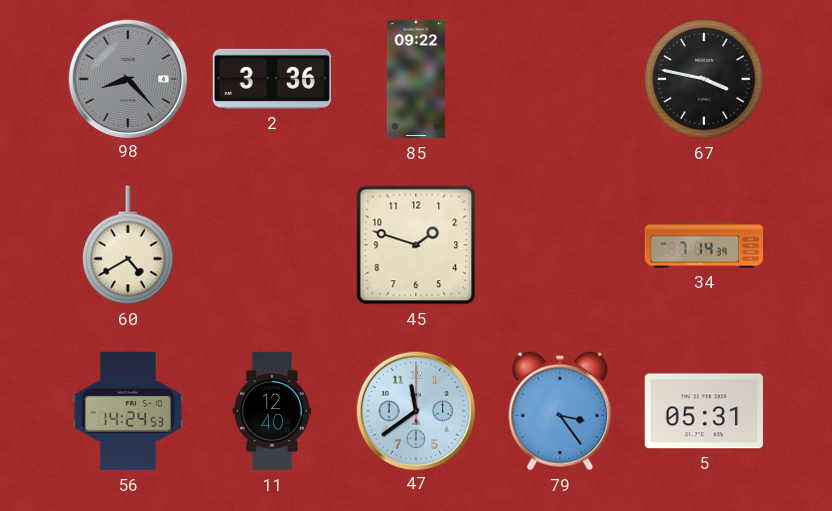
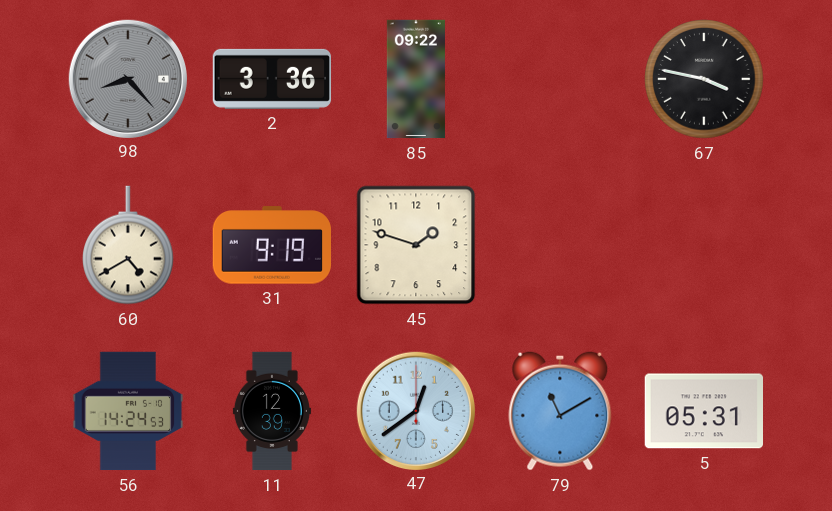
31: none -> 9:19 (271, 245)
34: 7:14 -> none (704, 245)
11: 12:40 -> 12:39 (272, 411)
47: 11:39 -> 12:39 (415, 410)
79: 3:24 -> 11:10 (560, 411)
